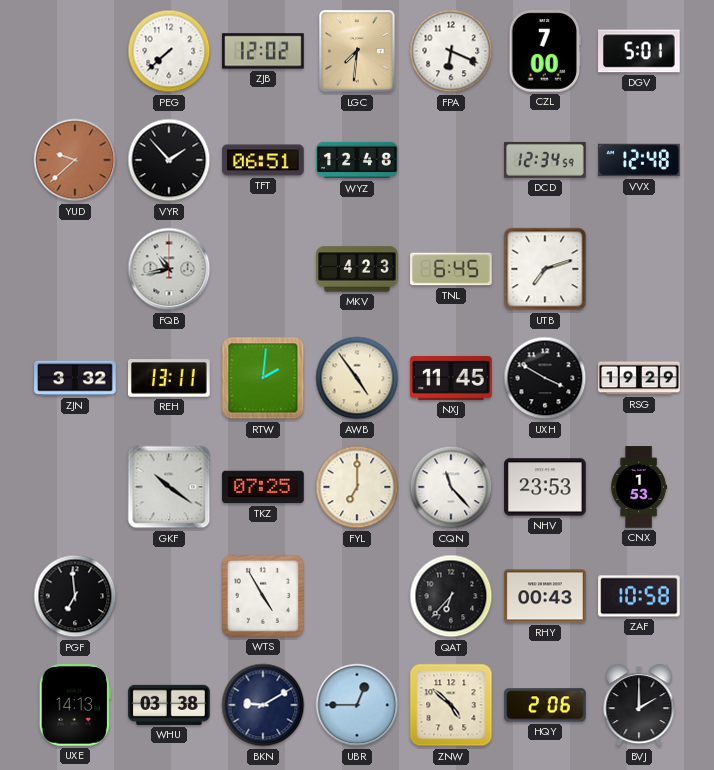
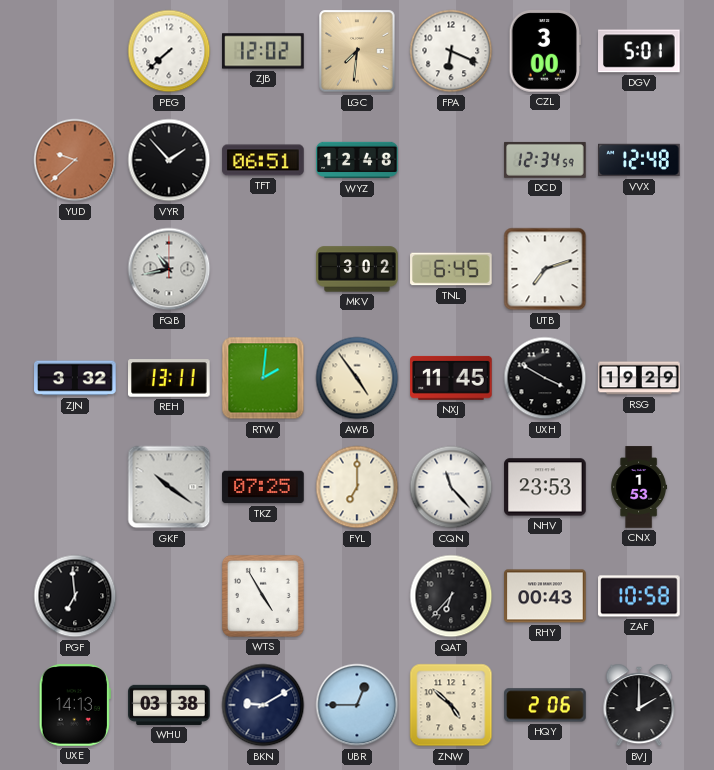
CZL: 7:00 -> 3:00 (544, 51)
MKV: 4:23 -> 3:02 (357, 269)
